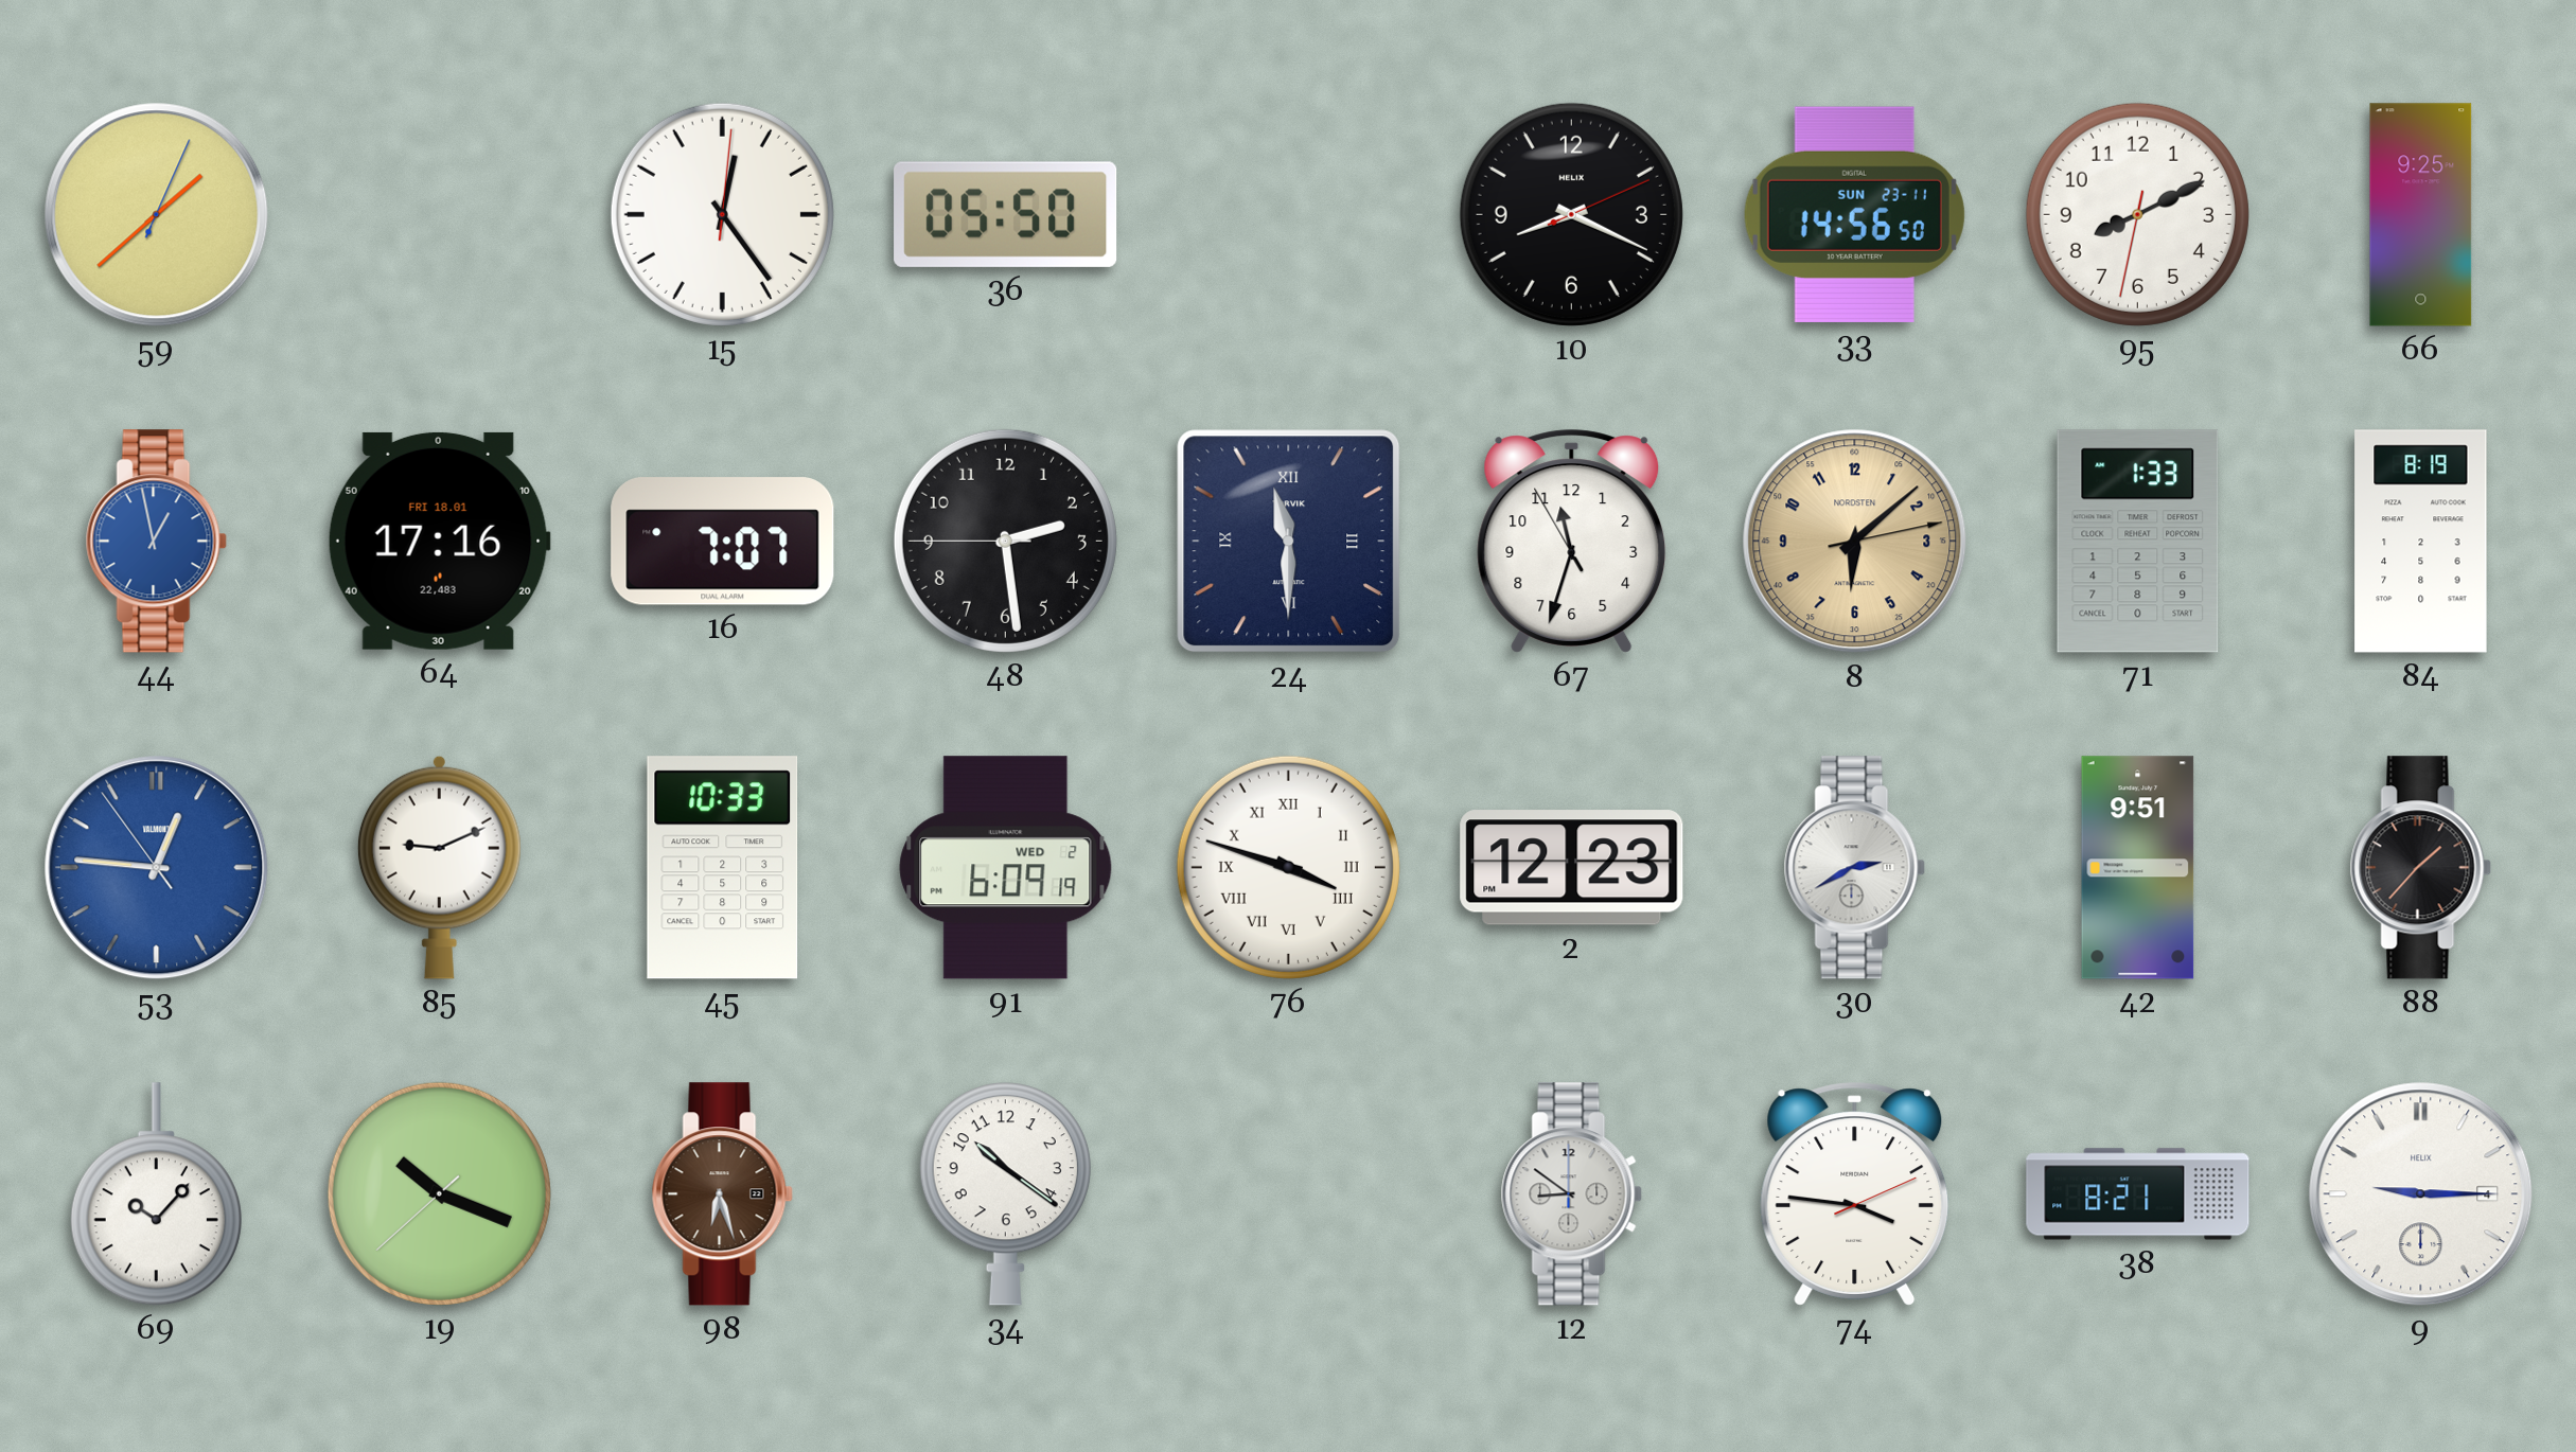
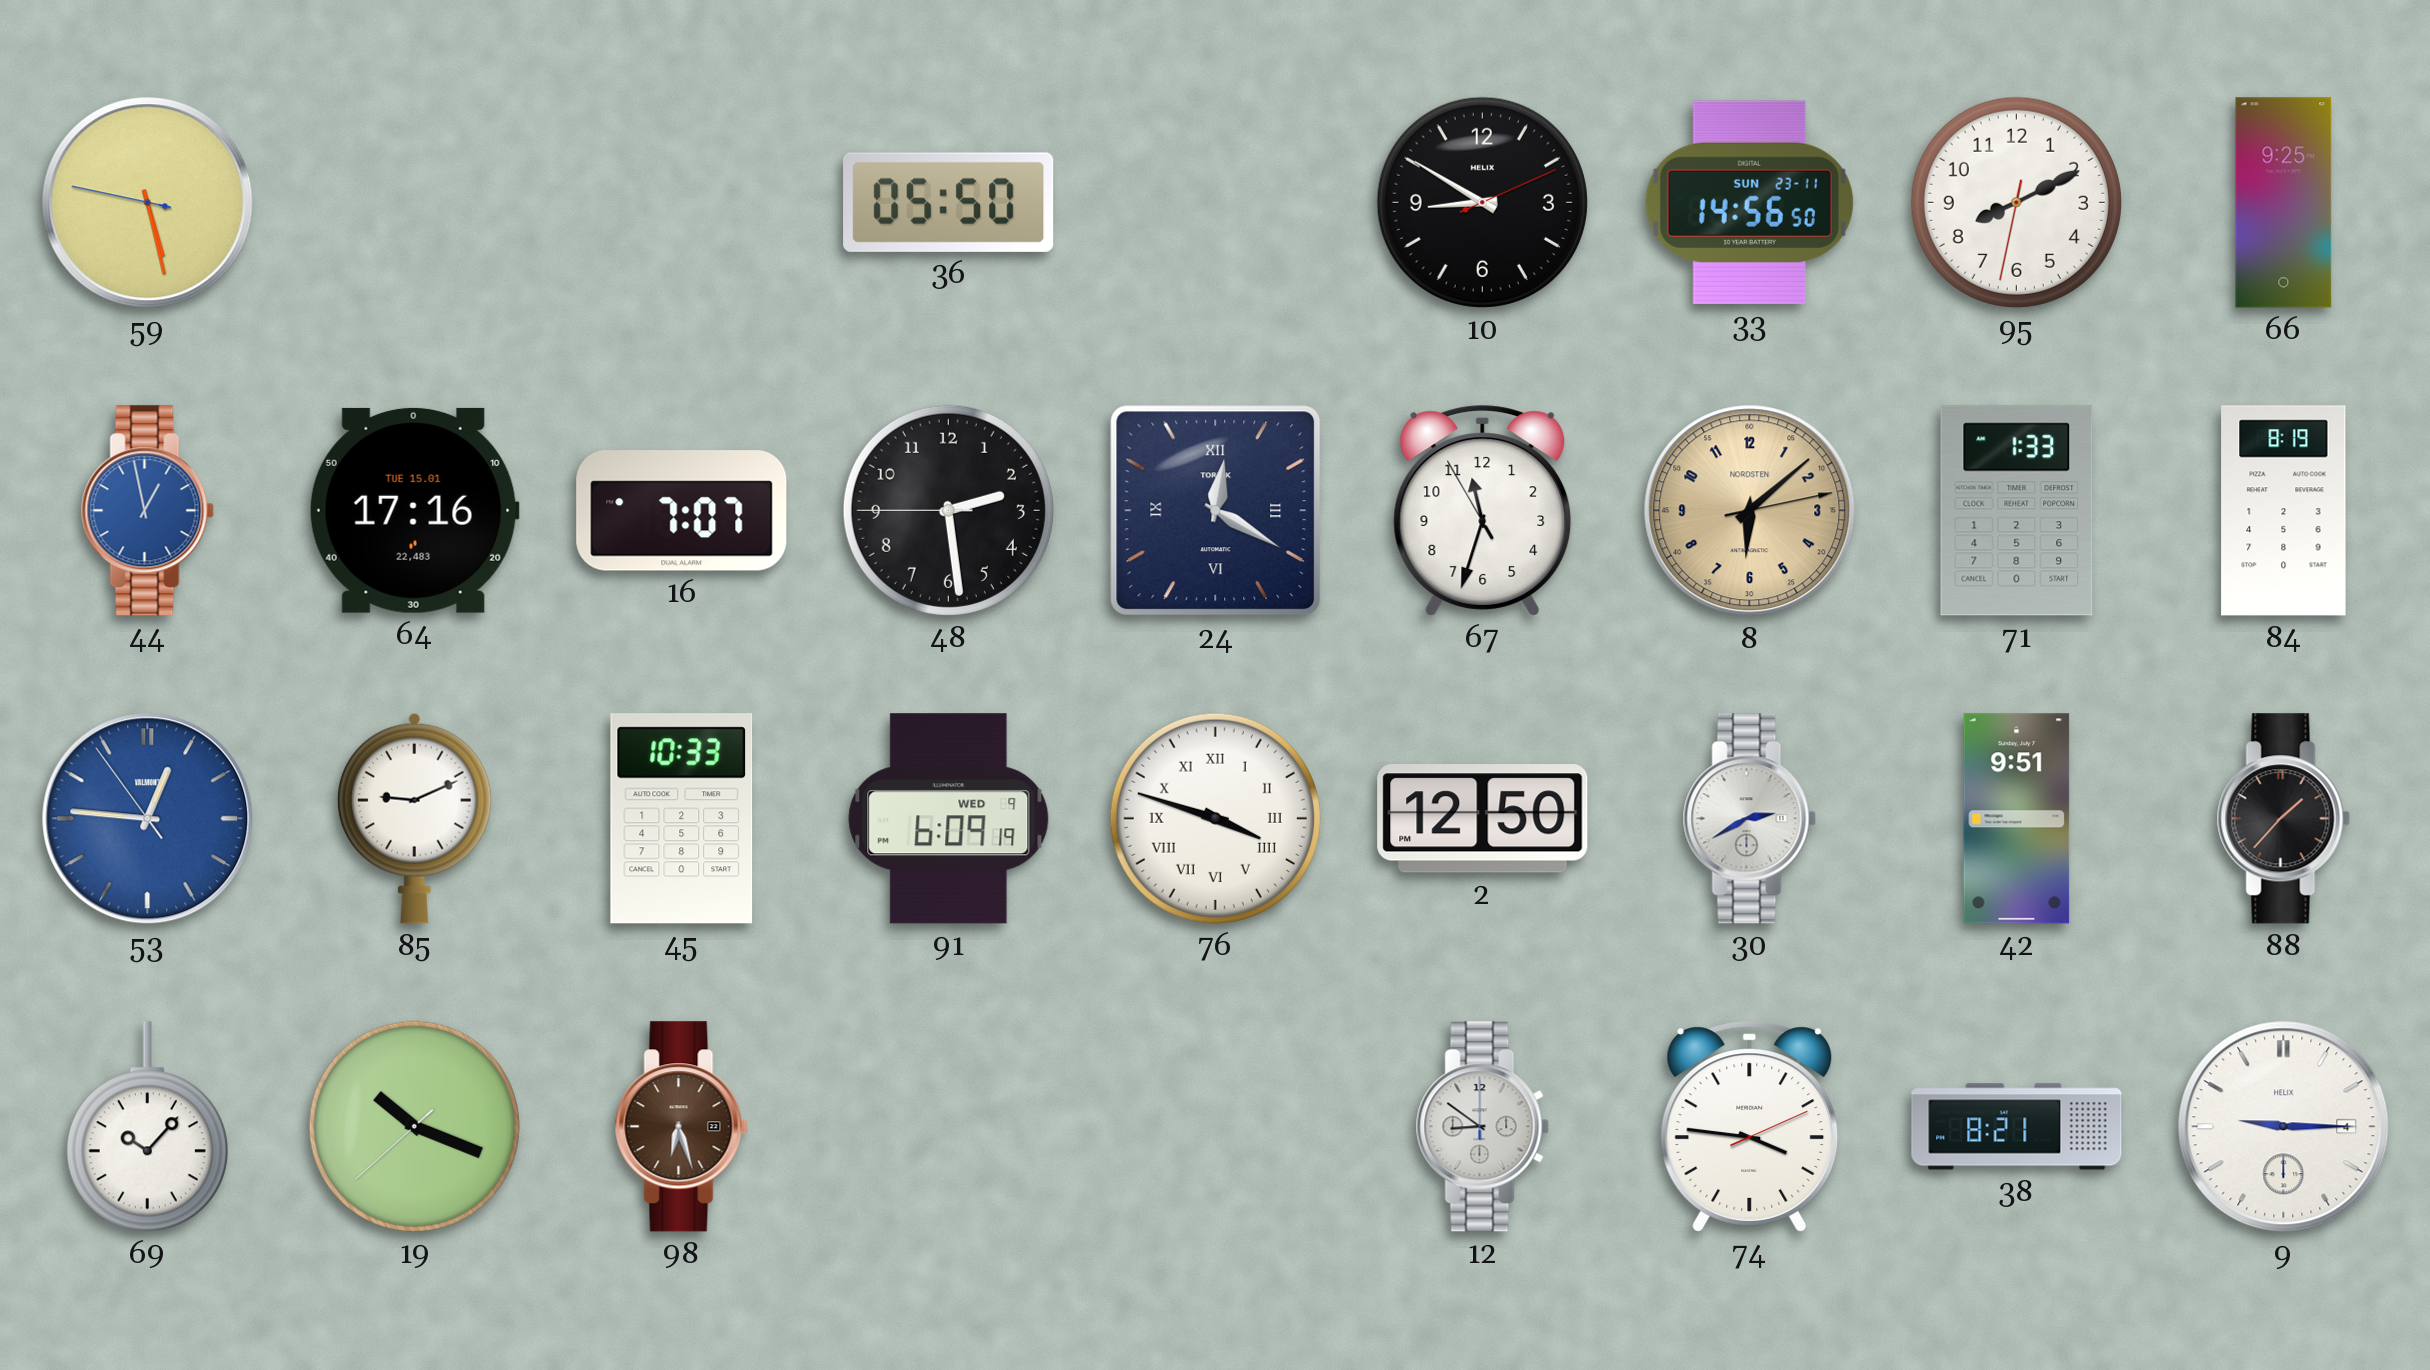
59: 1:38 -> 5:27 (148, 203)
15: 12:24 -> none (722, 214)
10: 8:19 -> 8:50 (1482, 202)
64 date: FRI 18.01 -> TUE 15.01 (414, 510)
24: 11:30 -> 12:20 (1216, 511)
91 date: WED 2 -> WED 9 (949, 819)
2: 12:23 -> 12:50 (1483, 819)
34: 10:21 -> none (1005, 1194)
